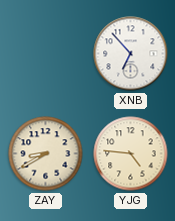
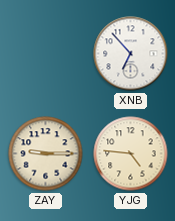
ZAY: 8:40 -> 9:15 (46, 154)
